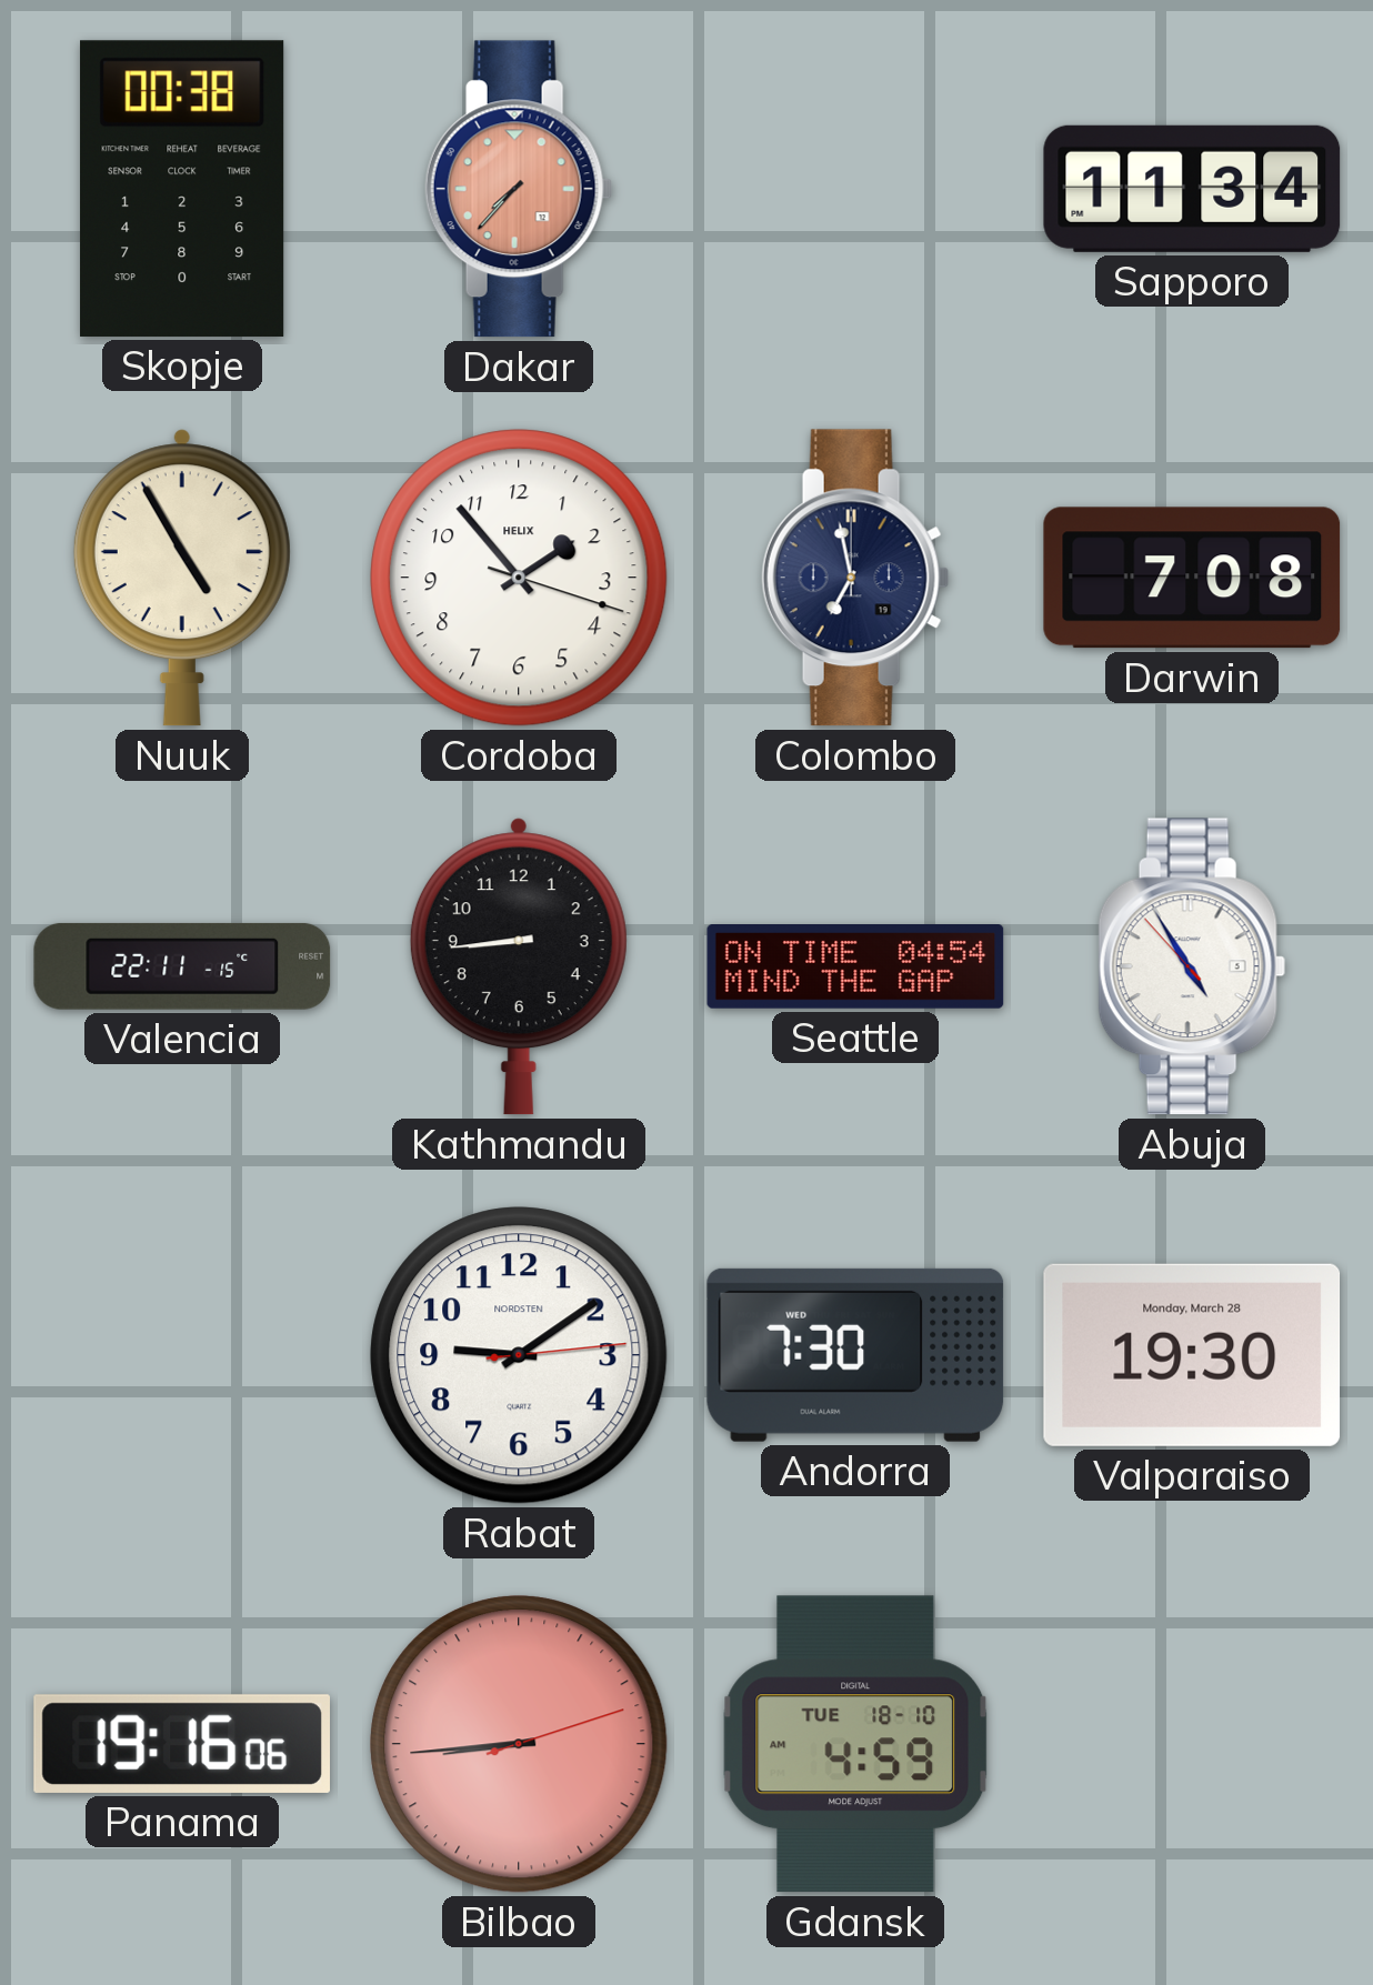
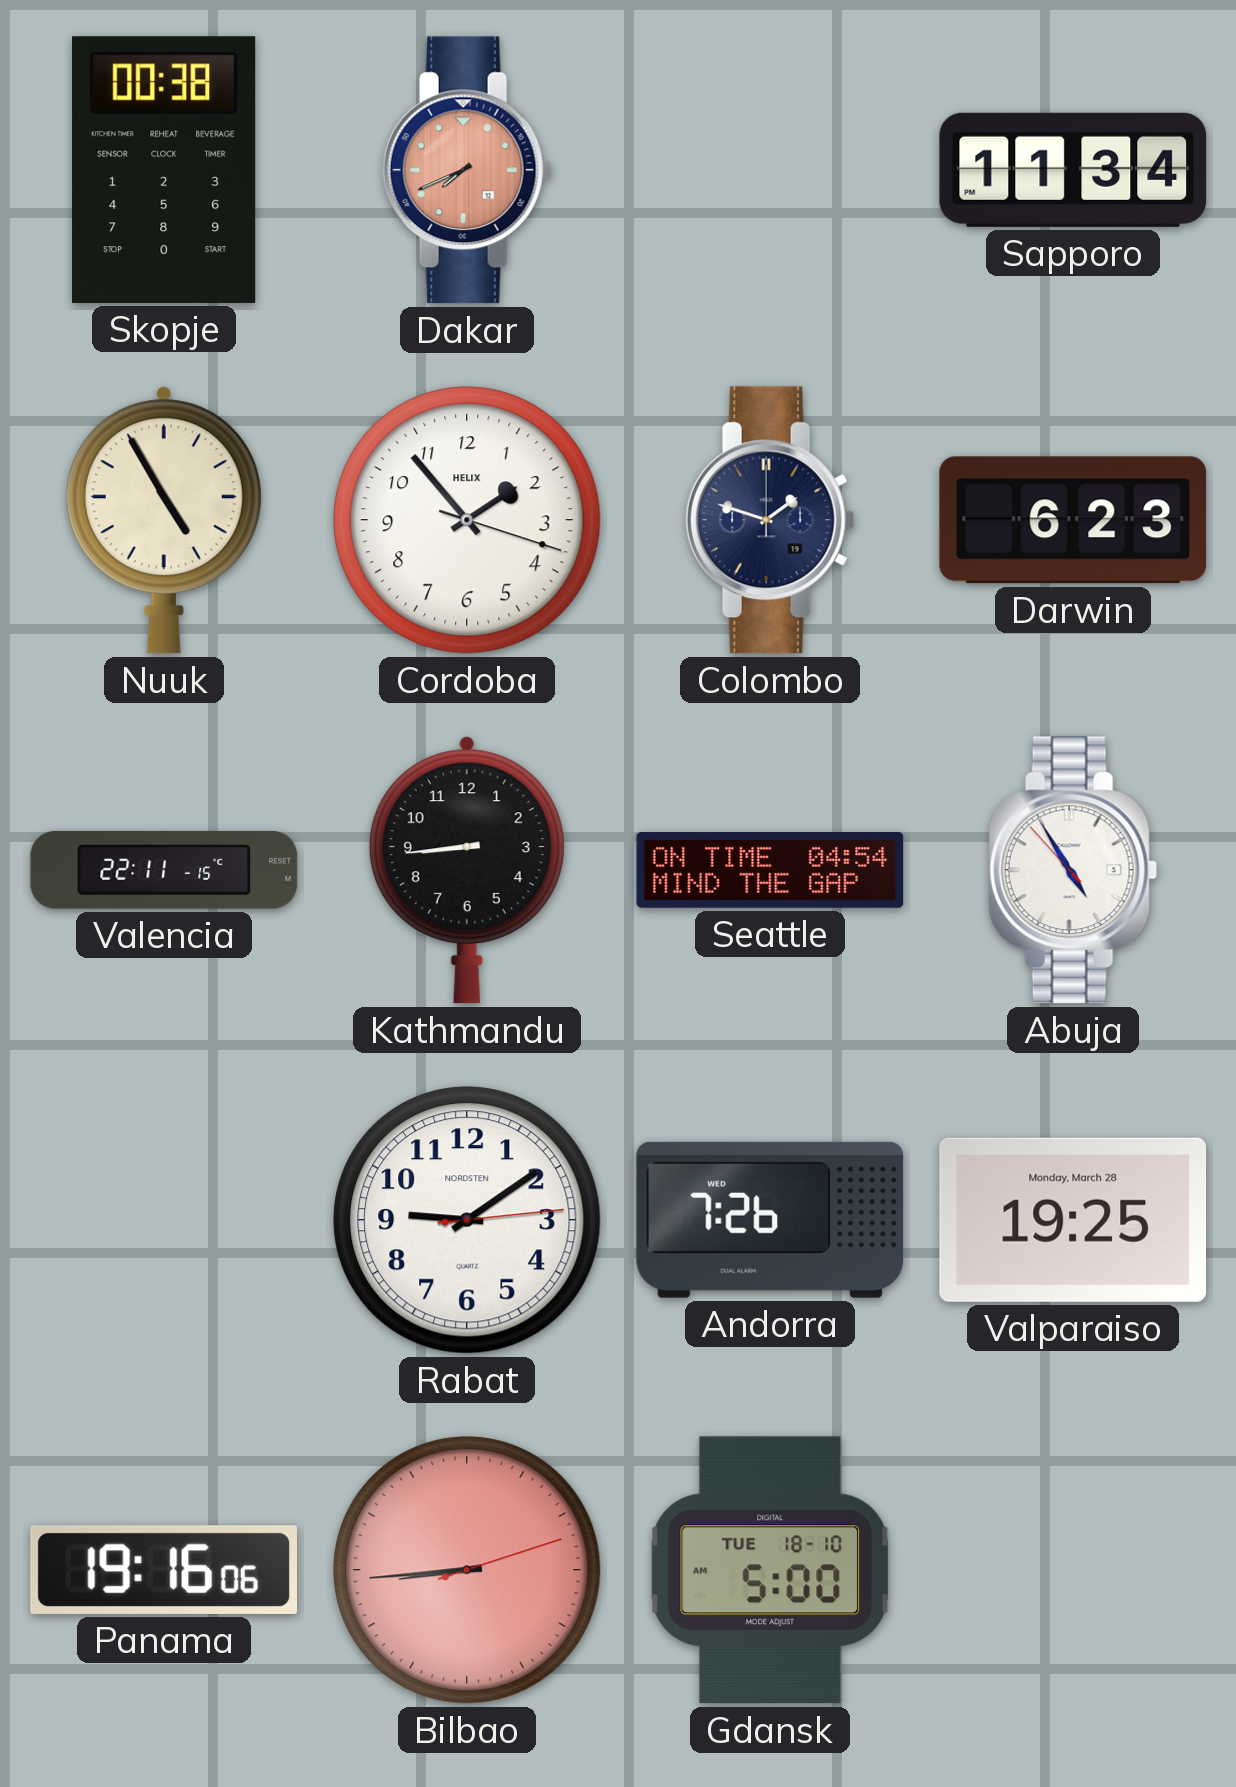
Dakar: 7:37 -> 7:41 (467, 170)
Colombo: 6:58 -> 1:48 (770, 520)
Darwin: 7:08 -> 6:23 (1073, 520)
Andorra: 7:30 -> 7:26 (770, 1220)
Valparaiso: 19:30 -> 19:25 (1073, 1220)
Gdansk: 4:59 -> 5:00 (770, 1570)
